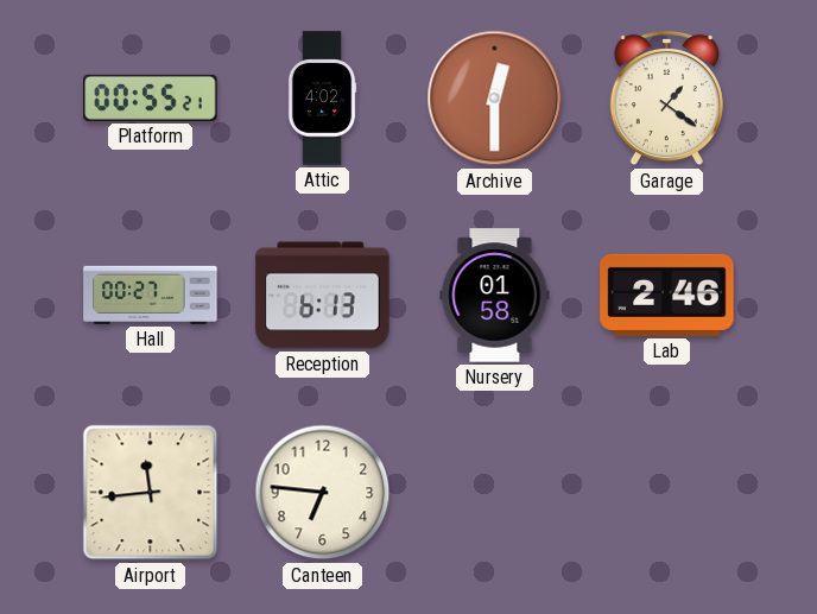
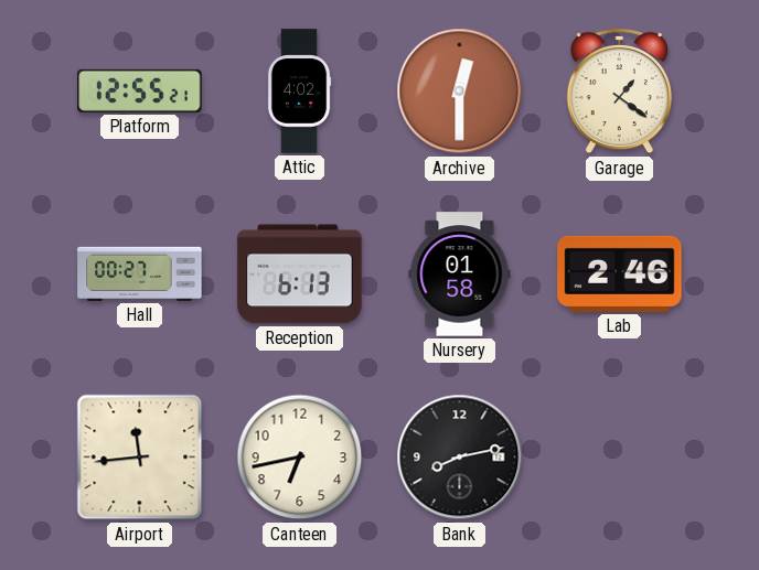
Platform: 00:55 -> 12:55 (140, 90)
Canteen: 6:46 -> 6:43 (300, 458)
Bank: none -> 8:13 (460, 458)
